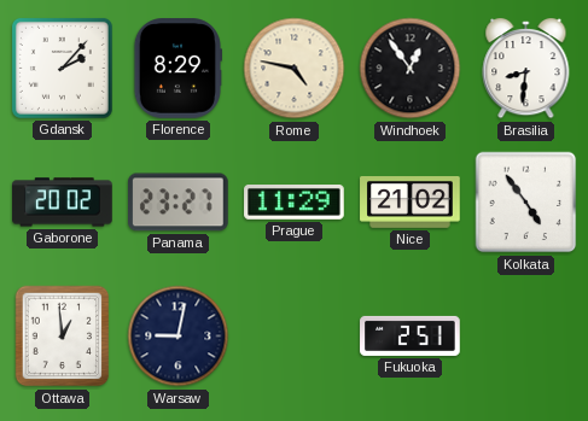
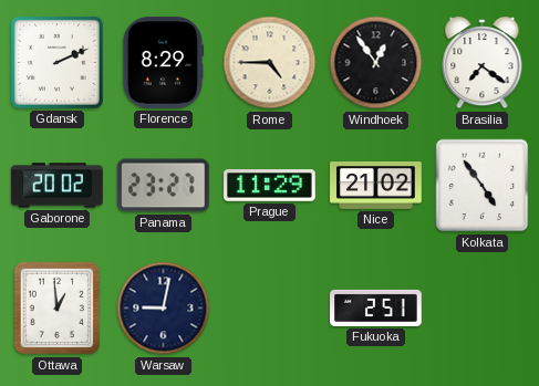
Gdansk: 2:07 -> 2:11 (56, 62)
Rome: 4:47 -> 4:45 (270, 63)
Brasilia: 8:31 -> 7:21 (483, 64)
